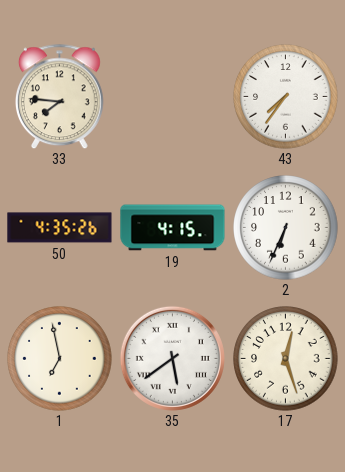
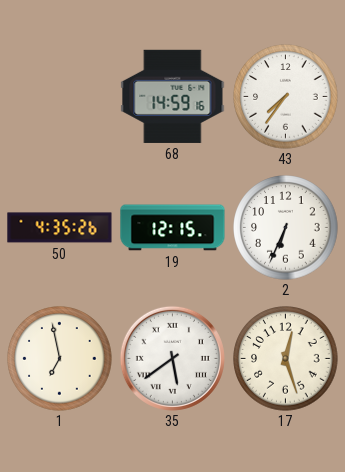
33: 7:46 -> none (59, 96)
68: none -> 14:59 (173, 96)
19: 4:15 -> 12:15 (173, 228)
